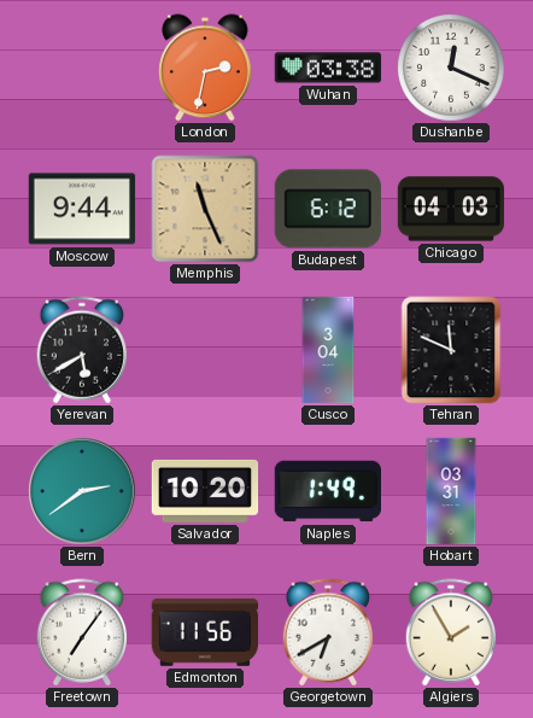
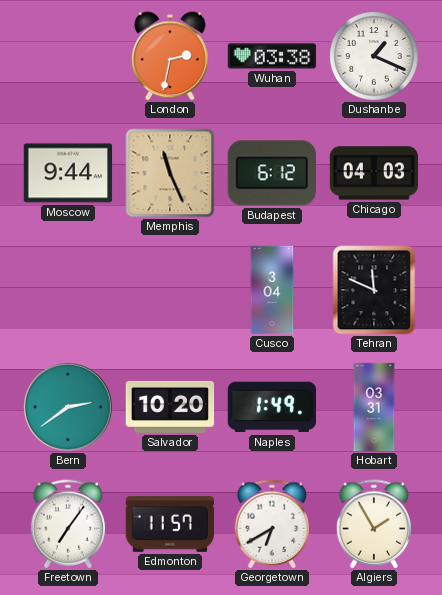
Dushanbe: 12:19 -> 1:19 (374, 56)
Yerevan: 5:40 -> none (82, 350)
Edmonton: 11:56 -> 11:57 (170, 524)
